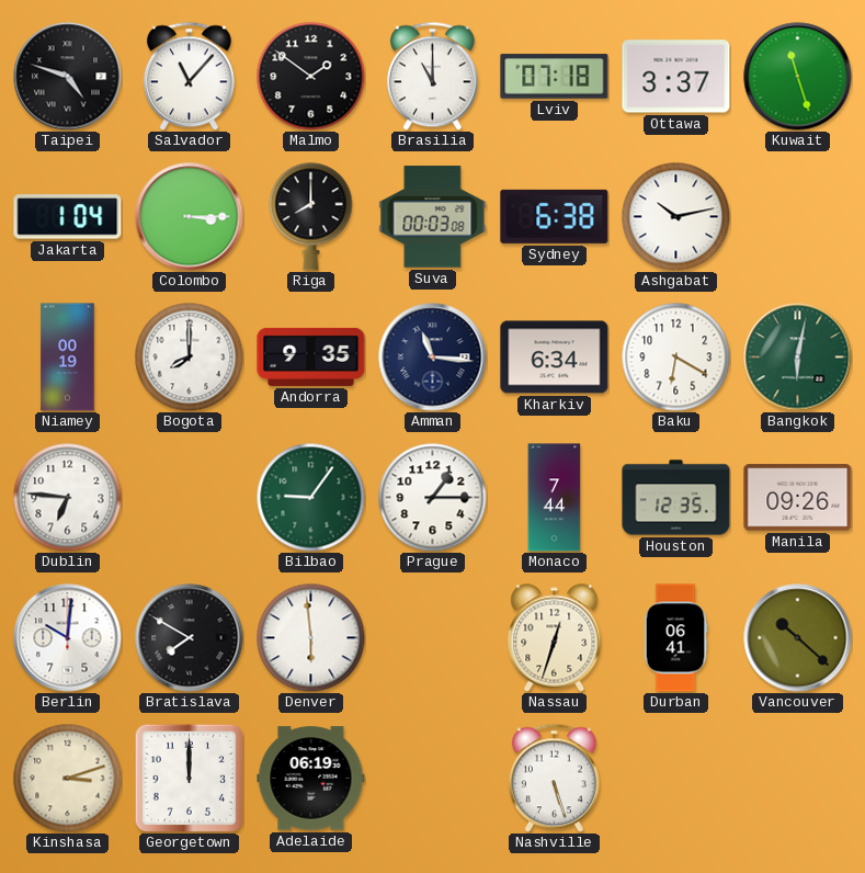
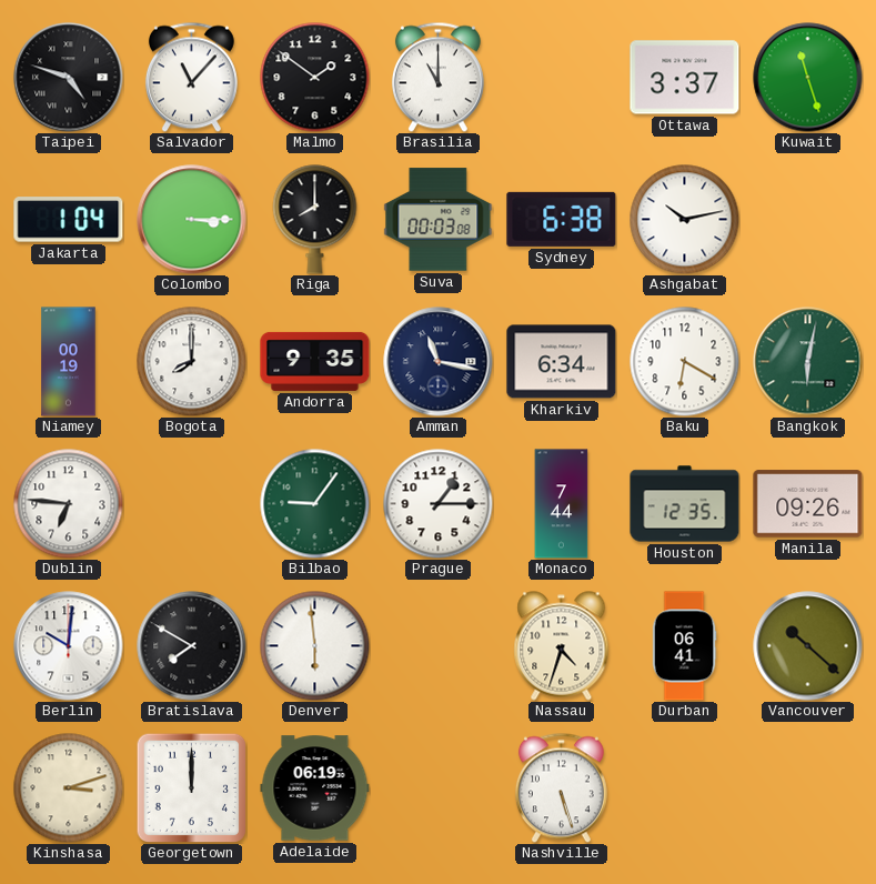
Lviv: 07:18 -> none (555, 77)
Amman: 11:16 -> 11:17 (439, 362)
Nassau: 12:33 -> 4:33 (562, 646)
